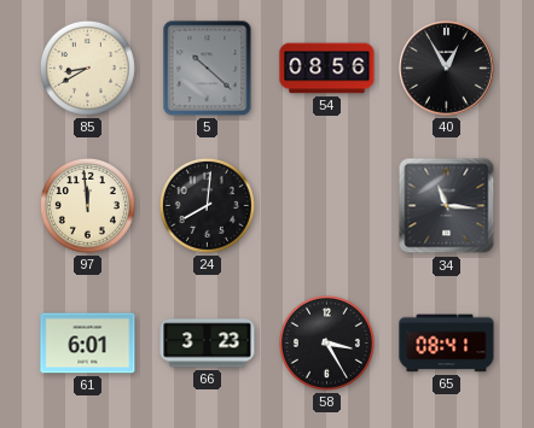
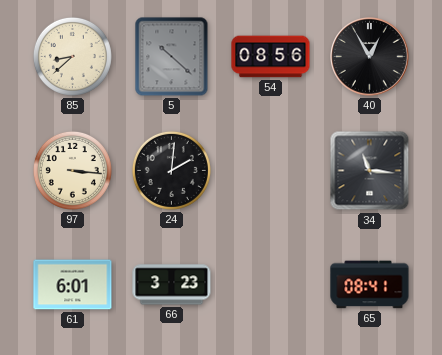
85: 8:40 -> 8:38 (72, 56)
97: 11:59 -> 3:16 (72, 170)
24: 8:01 -> 2:01 (171, 170)
58: 3:25 -> none (326, 342)
